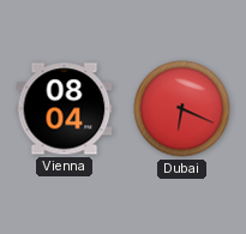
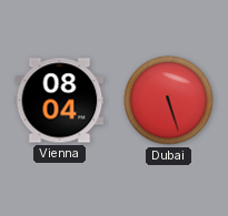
Dubai: 6:19 -> 5:27 (169, 101)
